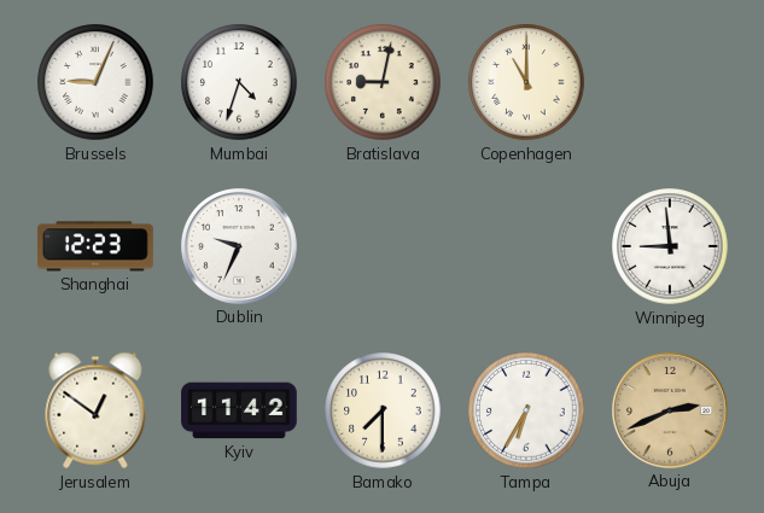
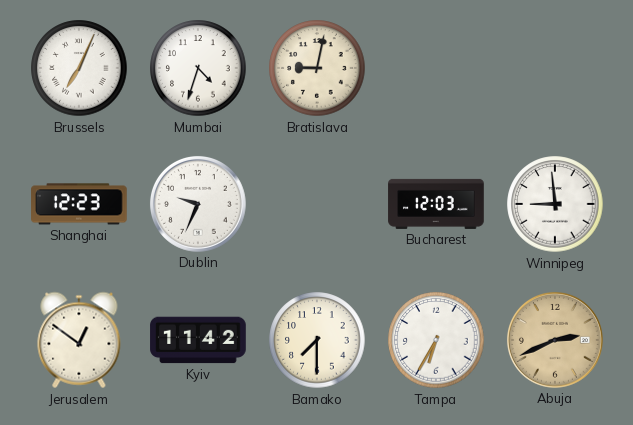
Brussels: 9:04 -> 7:04 (79, 68)
Copenhagen: 11:00 -> none (526, 82)
Bucharest: none -> 12:03 (436, 204)
